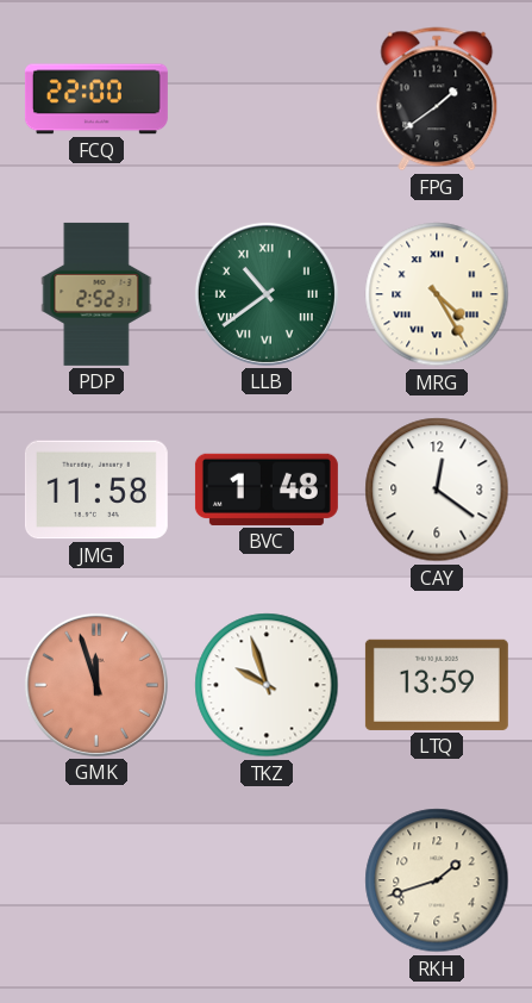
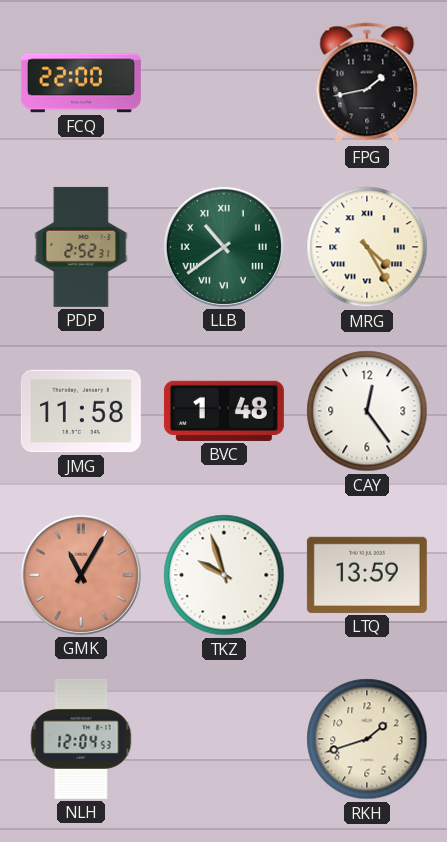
FPG: 1:39 -> 1:43 (367, 83)
CAY: 12:21 -> 12:24 (367, 411)
GMK: 11:57 -> 11:05 (81, 575)
NLH: none -> 12:04 (81, 739)
